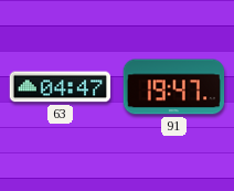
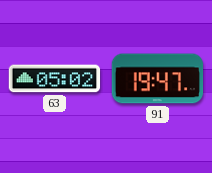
63: 04:47 -> 05:02 (55, 79)
